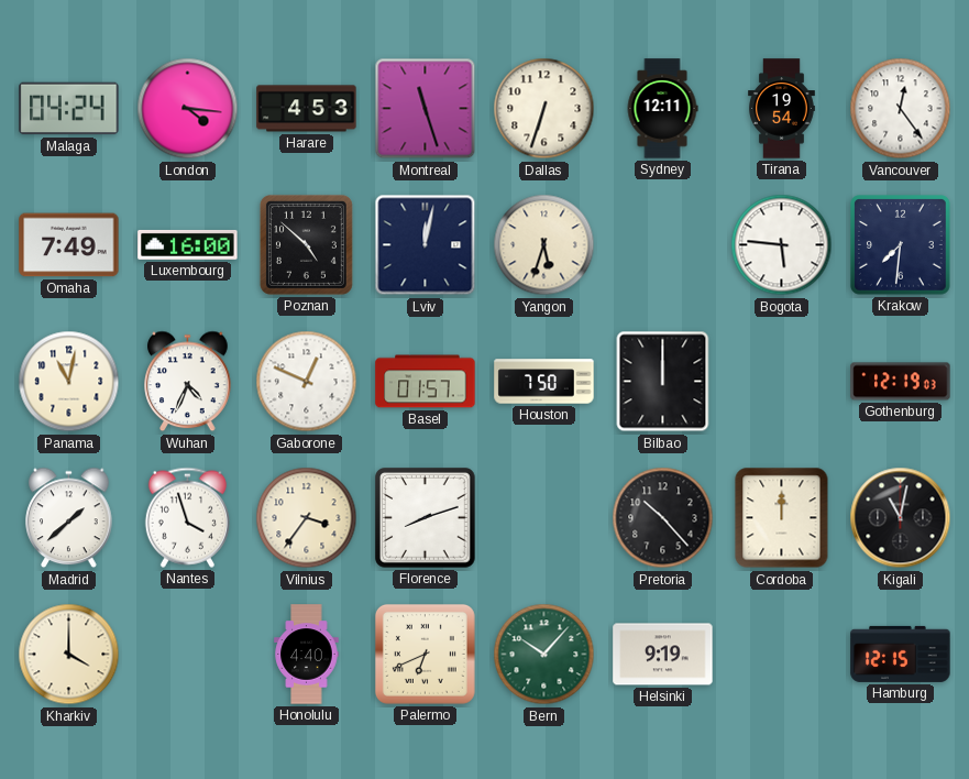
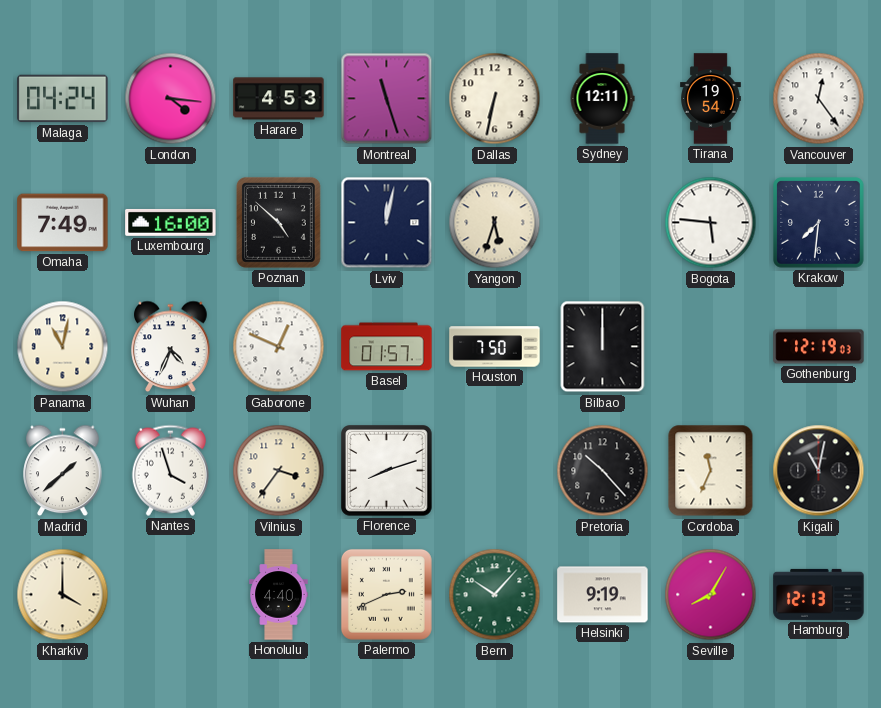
Dallas: 6:33 -> 6:32 (495, 99)
Cordoba: 12:00 -> 11:34 (711, 471)
Palermo: 6:41 -> 2:41 (386, 594)
Seville: none -> 8:05 (711, 595)
Hamburg: 12:15 -> 12:13 (819, 594)
